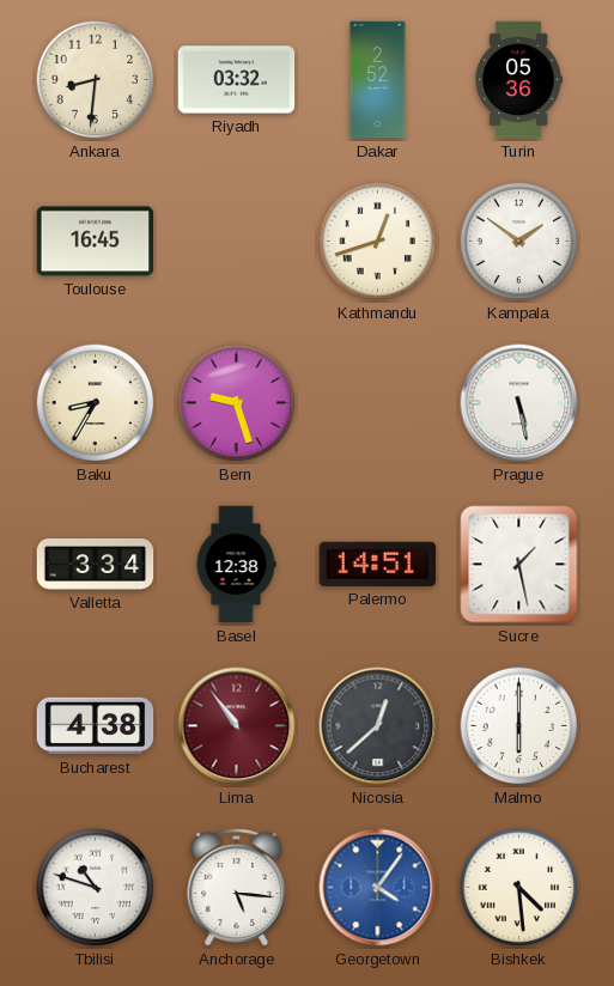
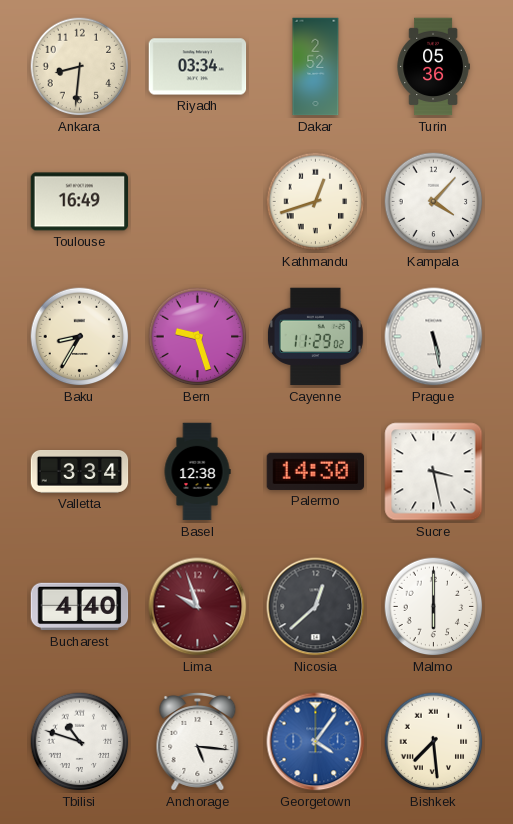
Riyadh: 03:32 -> 03:34 (198, 67)
Toulouse: 16:45 -> 16:49 (80, 202)
Kampala: 1:51 -> 4:07 (434, 202)
Cayenne: none -> 11:29 (315, 337)
Palermo: 14:51 -> 14:30 (316, 471)
Sucre: 1:28 -> 3:28 (434, 472)
Bucharest: 4:38 -> 4:40 (80, 607)
Lima: 10:54 -> 9:57 (198, 607)
Bishkek: 4:29 -> 7:29 (434, 742)
